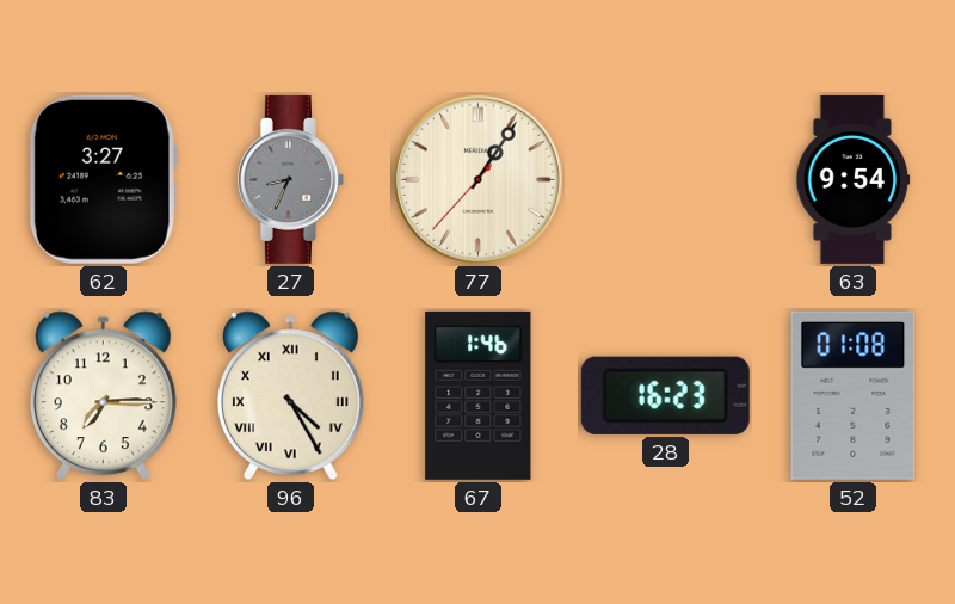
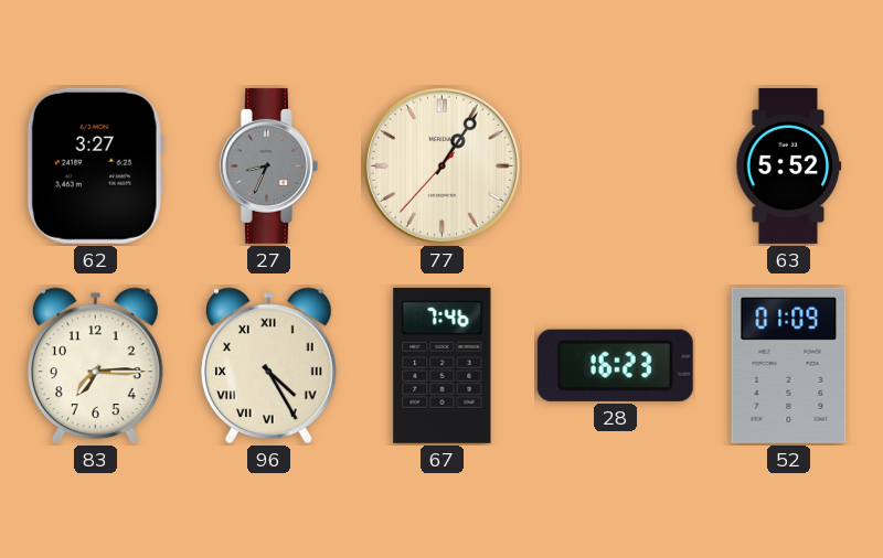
63: 9:54 -> 5:52 (789, 165)
67: 1:46 -> 7:46 (443, 365)
52: 01:08 -> 01:09 (789, 365)
